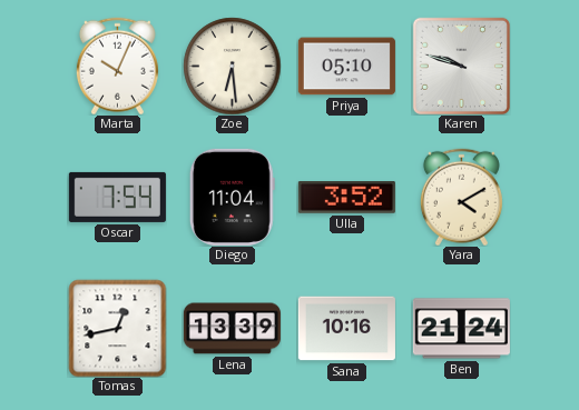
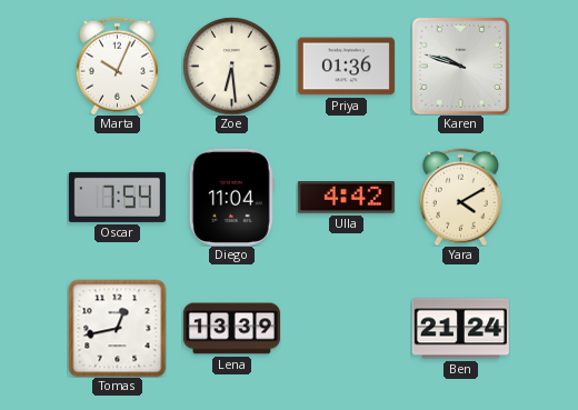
Priya: 05:10 -> 01:36 (346, 67)
Ulla: 3:52 -> 4:42 (346, 198)
Sana: 10:16 -> none (346, 329)
